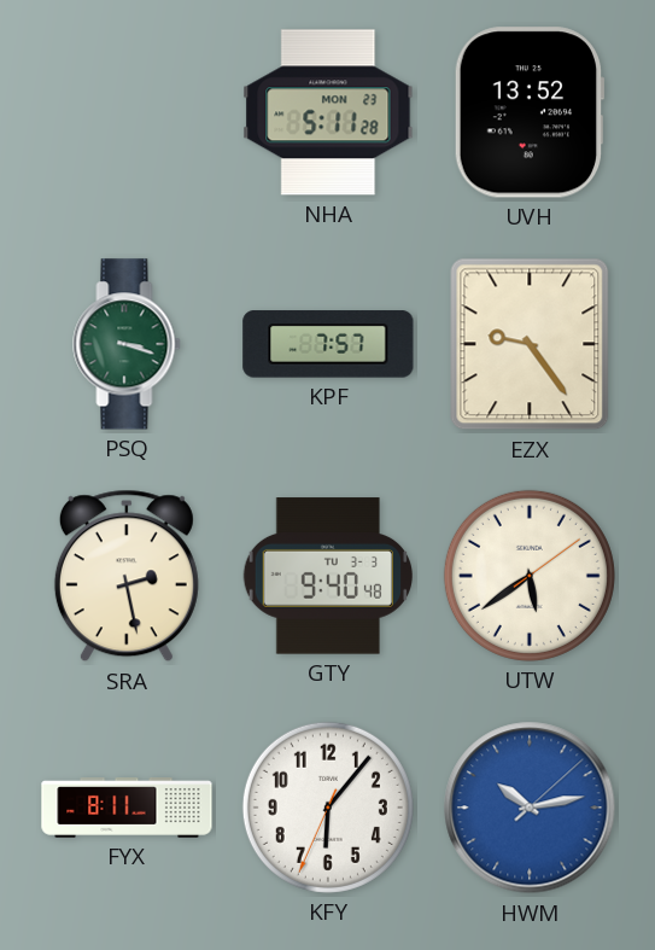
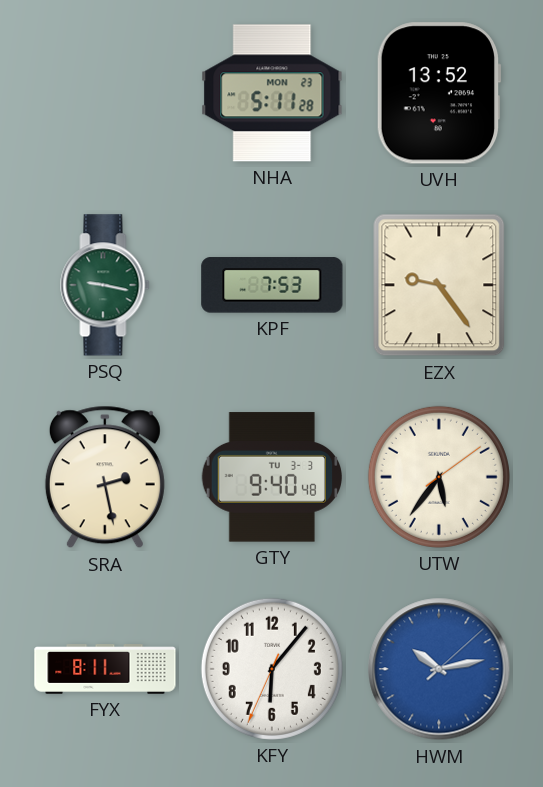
PSQ: 3:18 -> 9:17 (105, 285)
KPF: 7:57 -> 7:53 (272, 285)
UTW: 5:39 -> 5:36 (439, 477)
